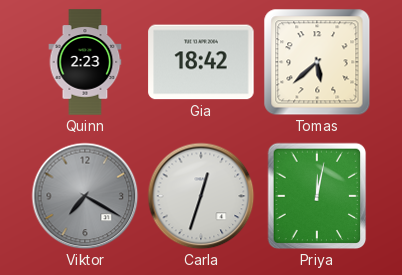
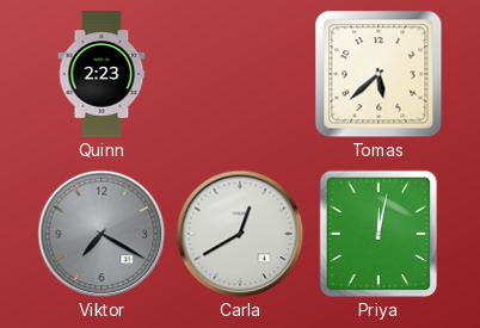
Gia: 18:42 -> none (201, 62)
Carla: 12:33 -> 12:40 (240, 234)
